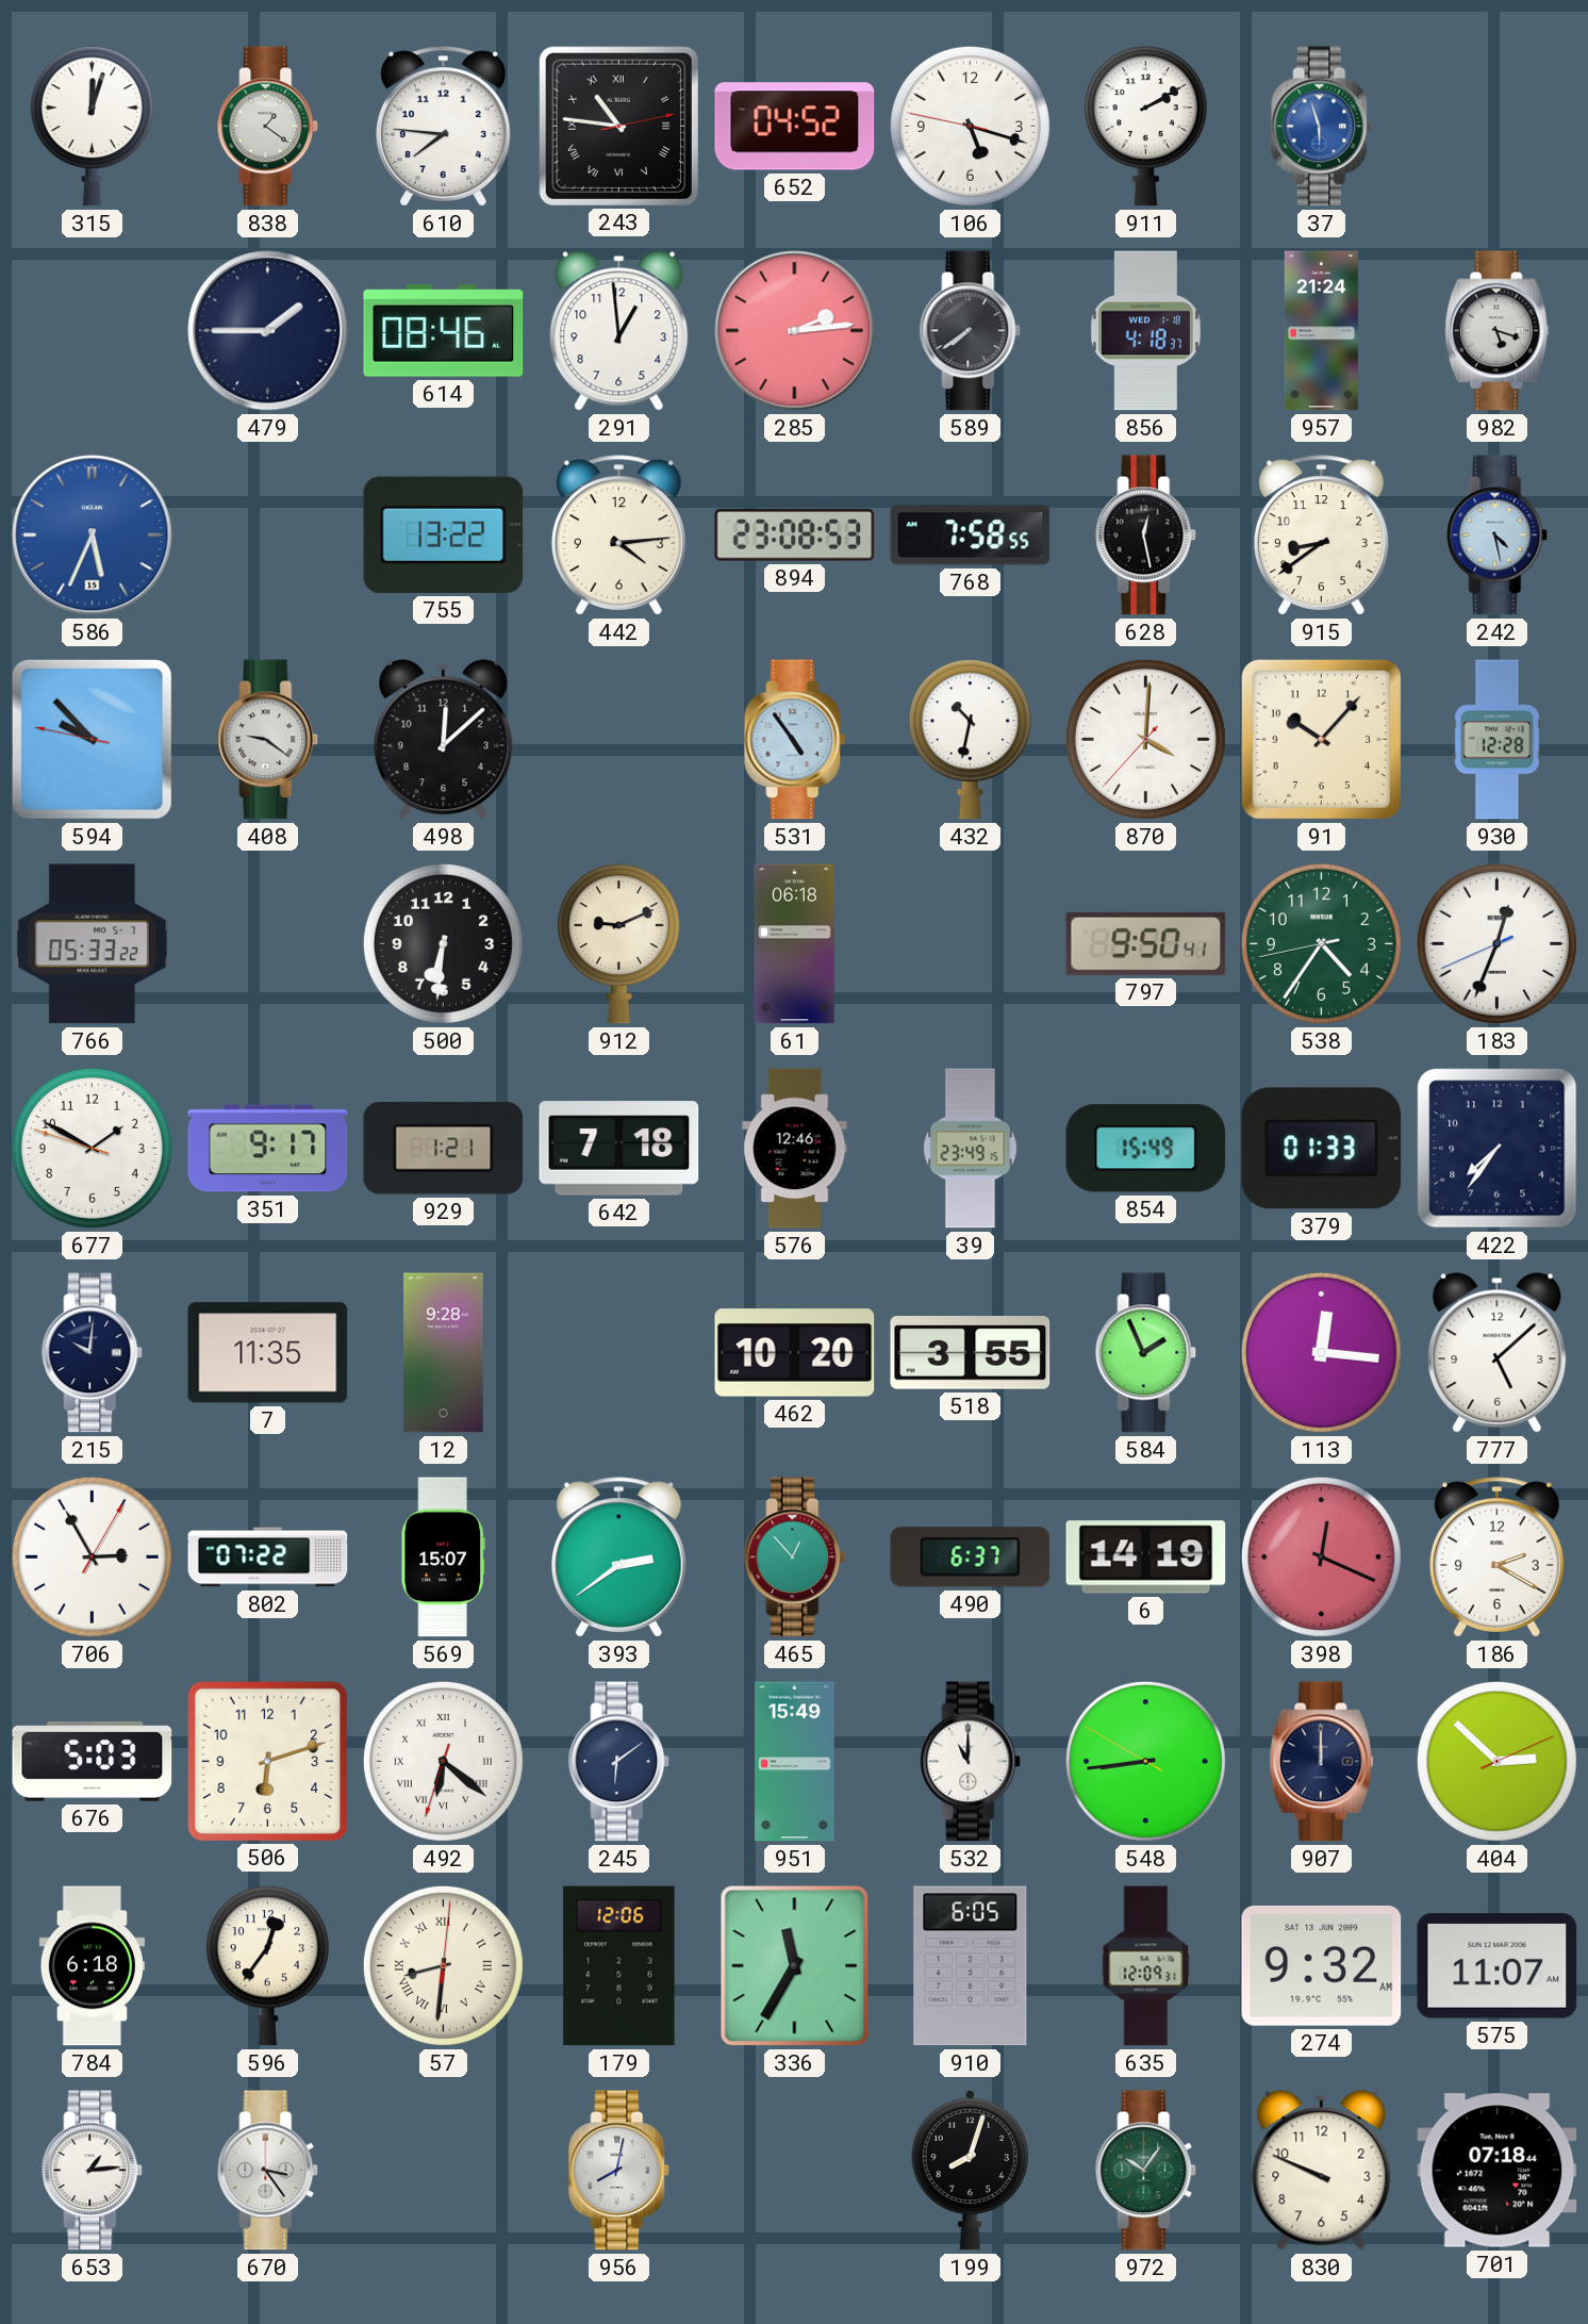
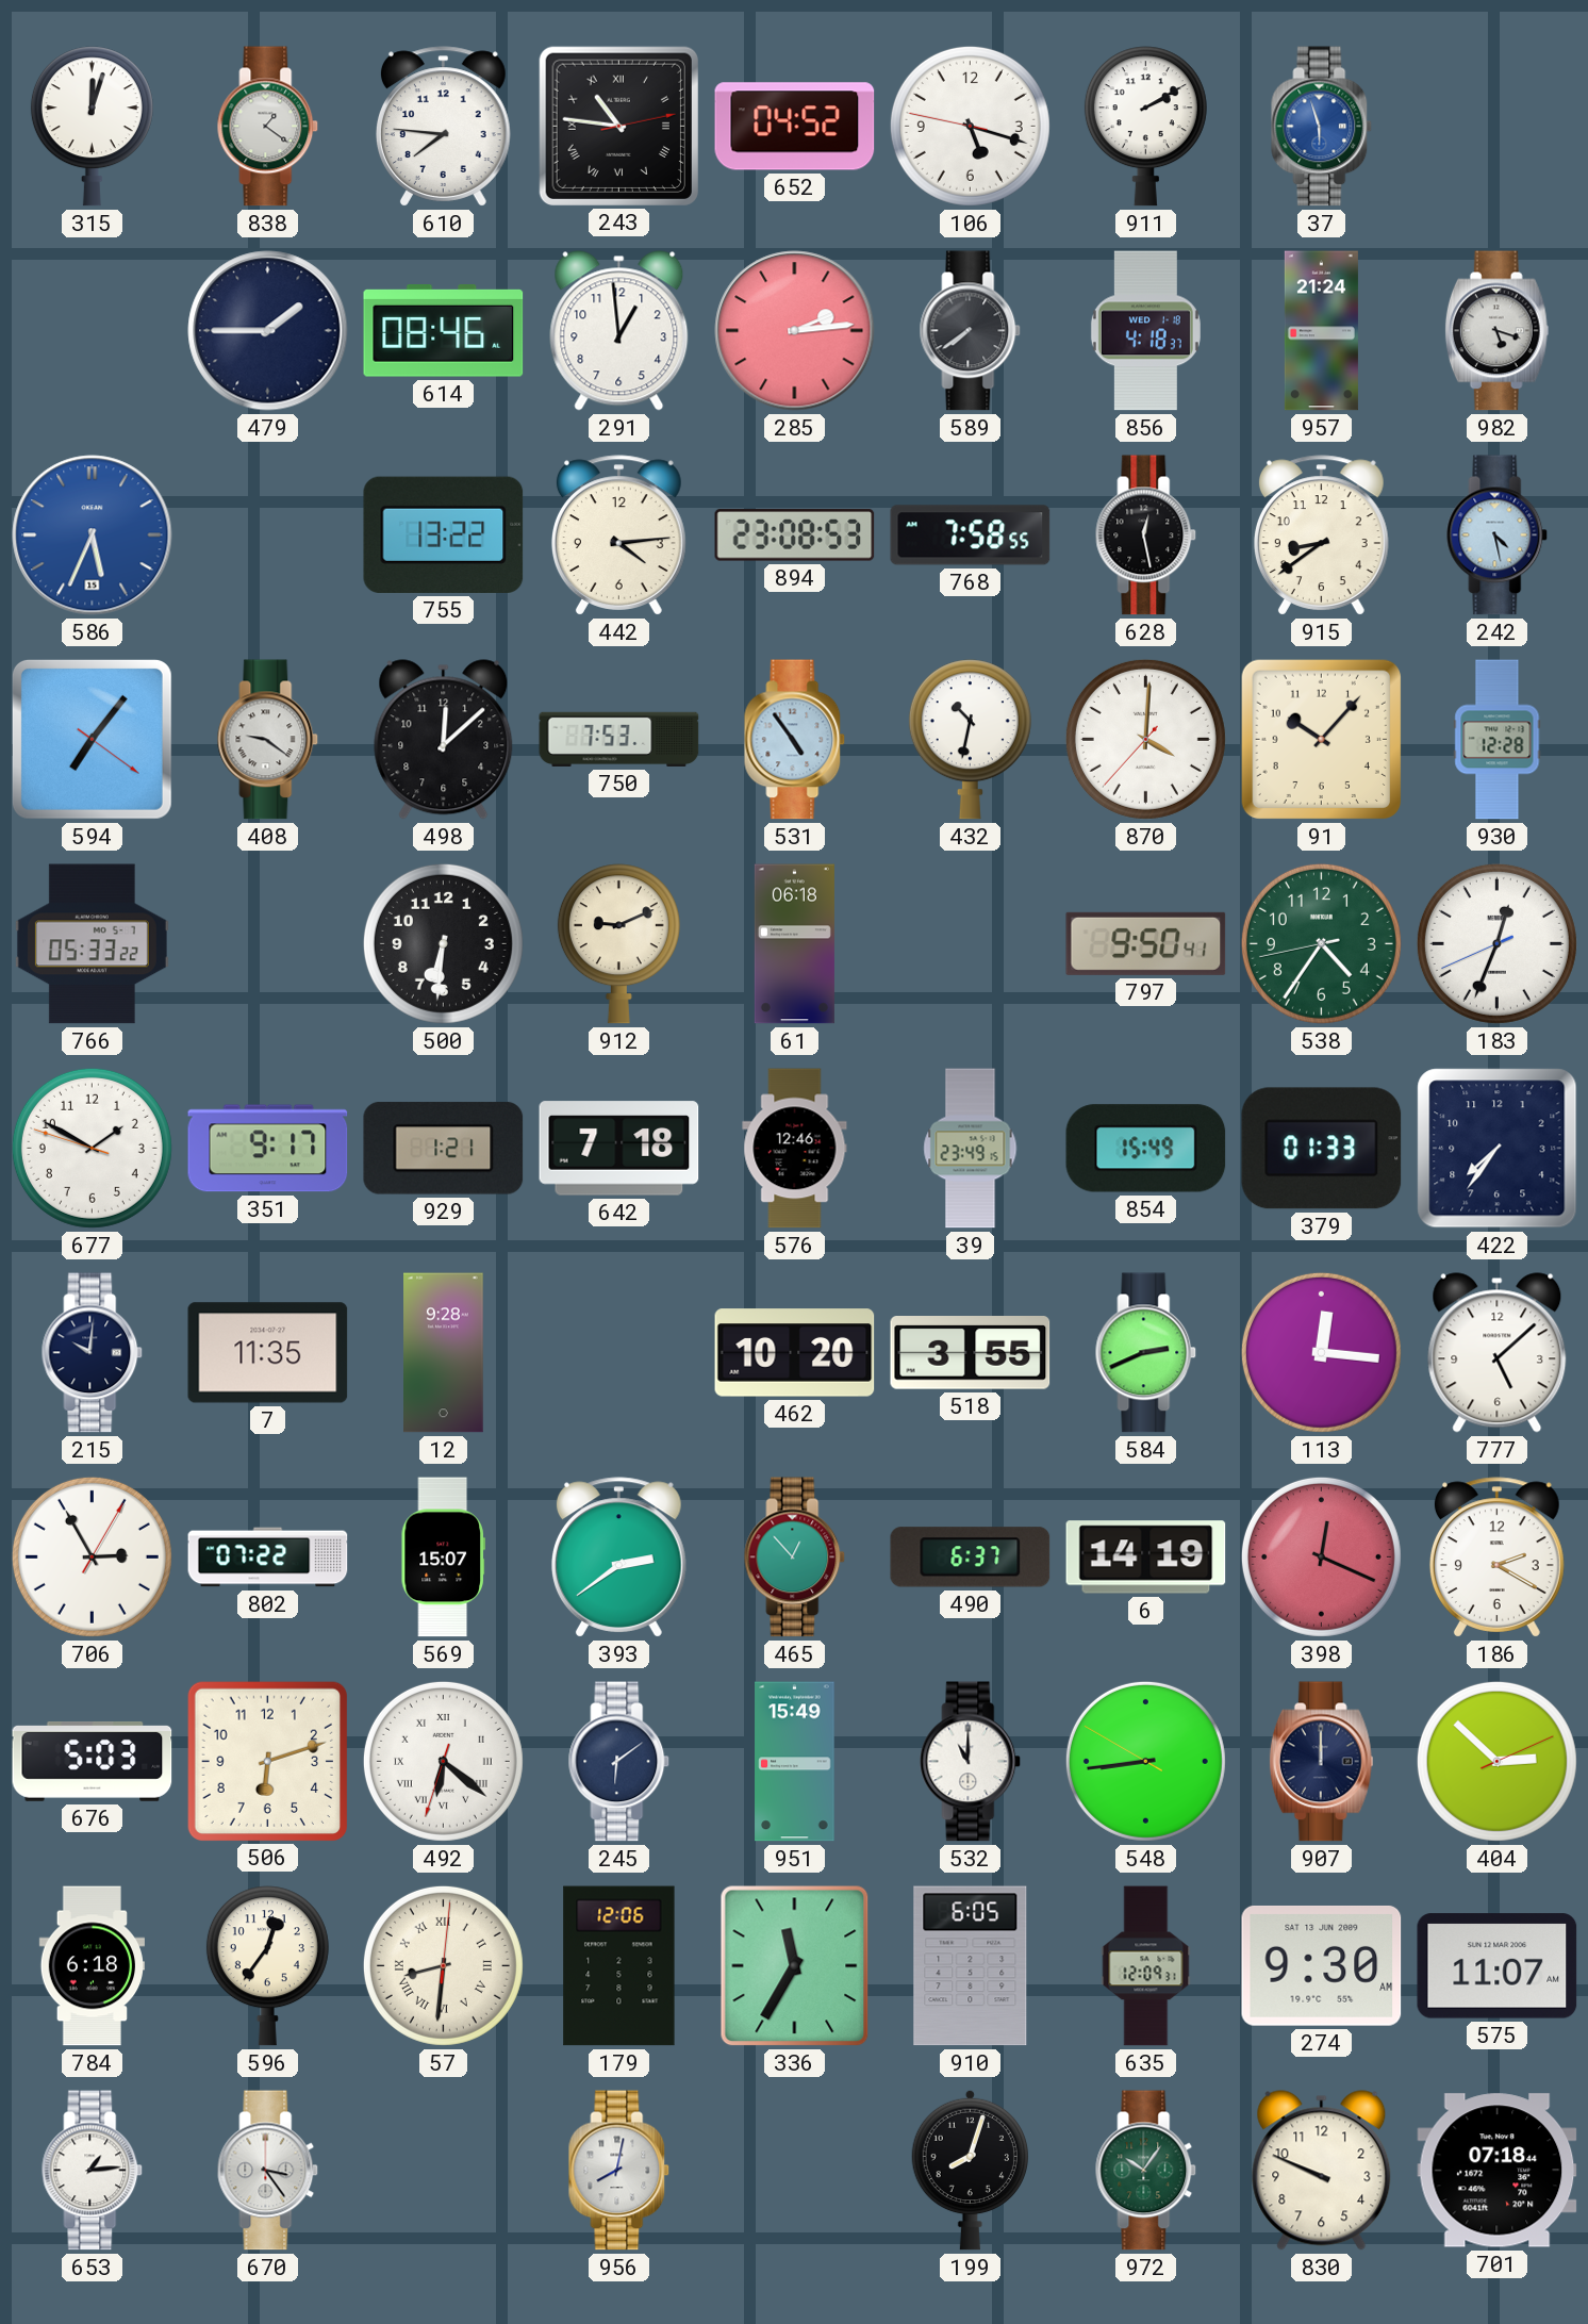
594: 9:52 -> 7:06 (92, 739)
750: none -> 7:53 (619, 739)
584: 1:56 -> 2:41 (1146, 1353)
274: 9:32 -> 9:30 (1322, 1965)
